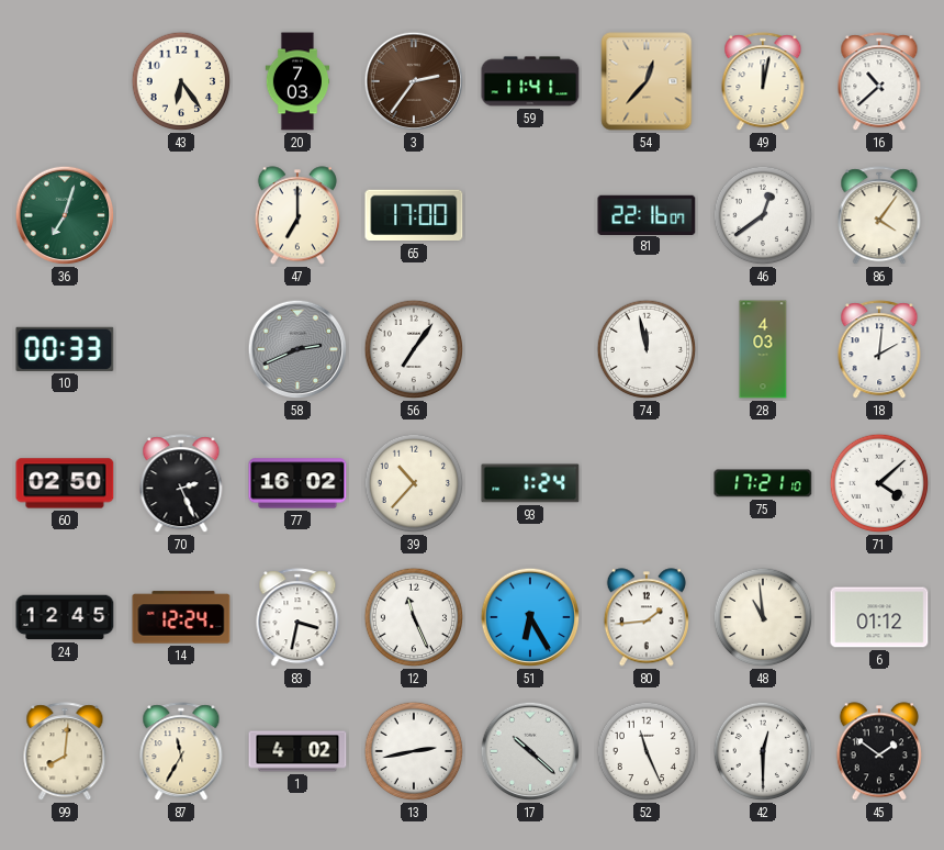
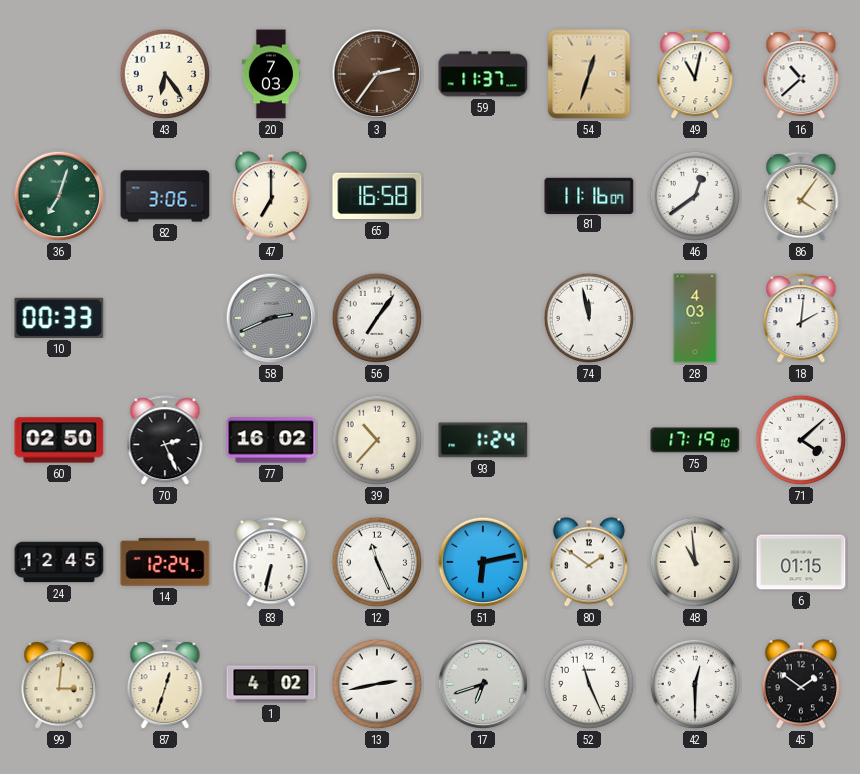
59: 11:41 -> 11:37 (483, 74)
54: 12:37 -> 12:33 (589, 74)
49: 12:02 -> 11:02 (695, 75)
82: none -> 3:06 (165, 196)
65: 17:00 -> 16:58 (377, 196)
81: 22:16 -> 11:16 (589, 195)
75: 17:21 -> 17:19 (695, 440)
83: 3:32 -> 6:32 (271, 563)
51: 6:25 -> 6:13 (483, 562)
80: 1:44 -> 1:51 (589, 562)
6: 01:12 -> 01:15 (801, 562)
99: 8:01 -> 3:01 (59, 685)
87: 11:35 -> 12:33 (165, 685)
17: 10:22 -> 6:42 (483, 684)
